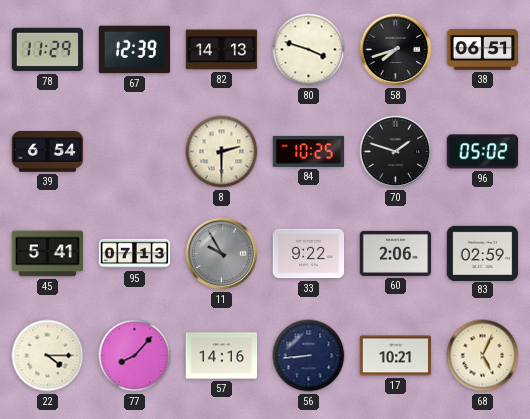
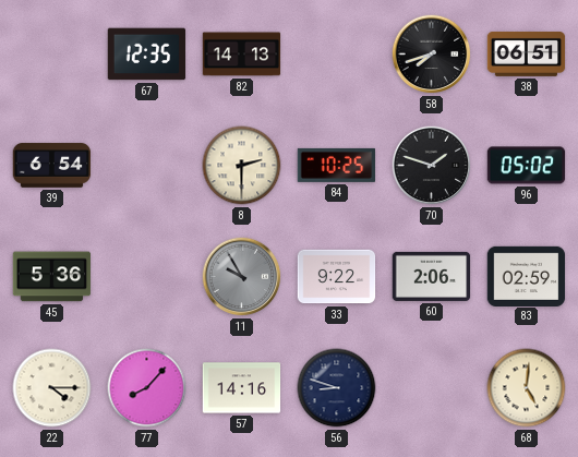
78: 11:29 -> none (48, 50)
67: 12:39 -> 12:35 (147, 55)
80: 3:48 -> none (309, 50)
45: 5:41 -> 5:36 (52, 277)
95: 07:13 -> none (135, 254)
56: 8:44 -> 8:48 (337, 388)
17: 10:21 -> none (396, 356)
68: 5:04 -> 5:01 (527, 388)
